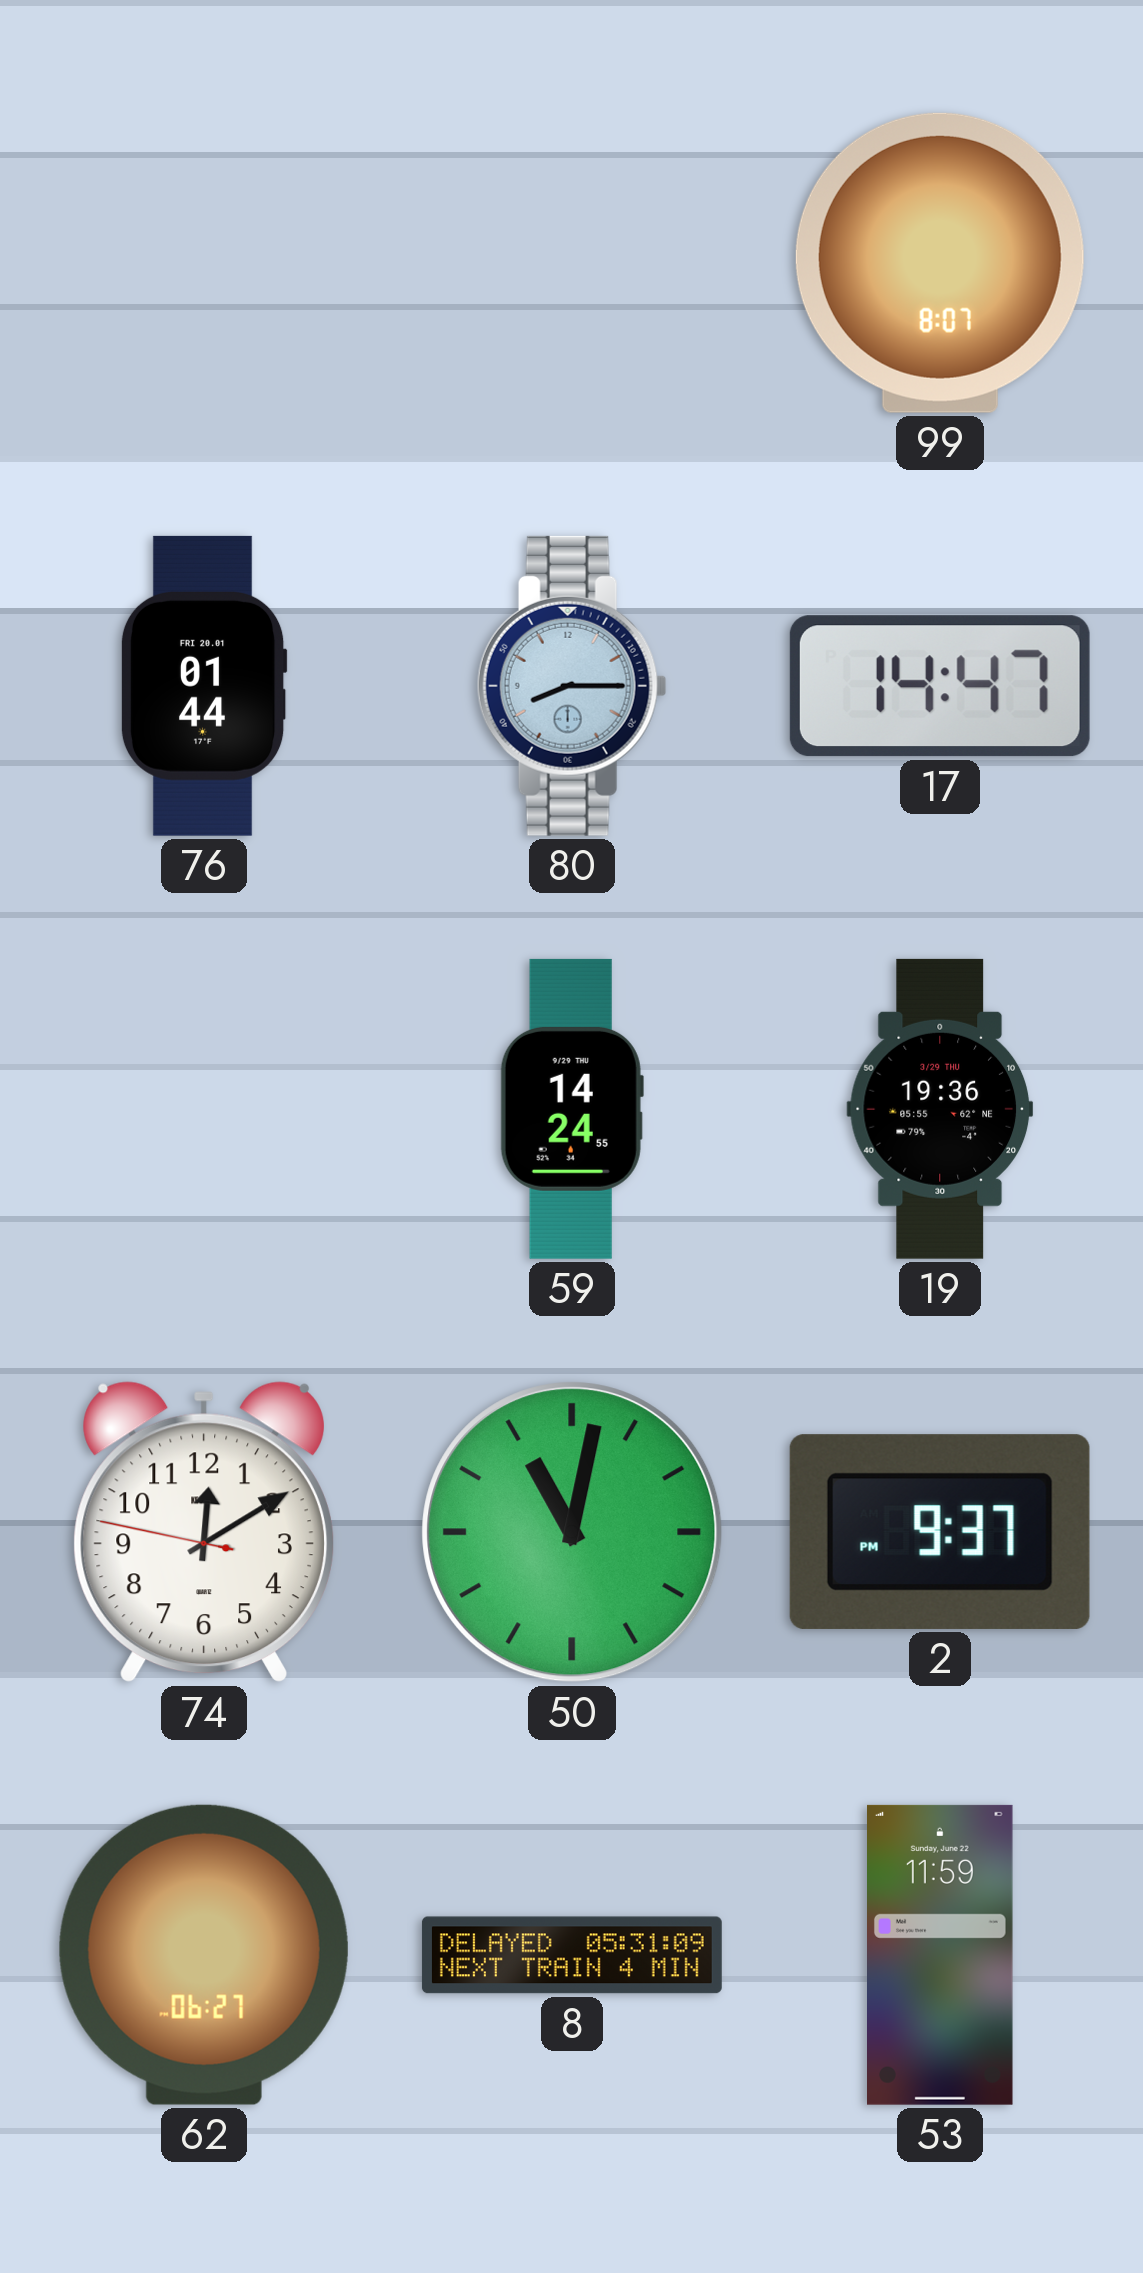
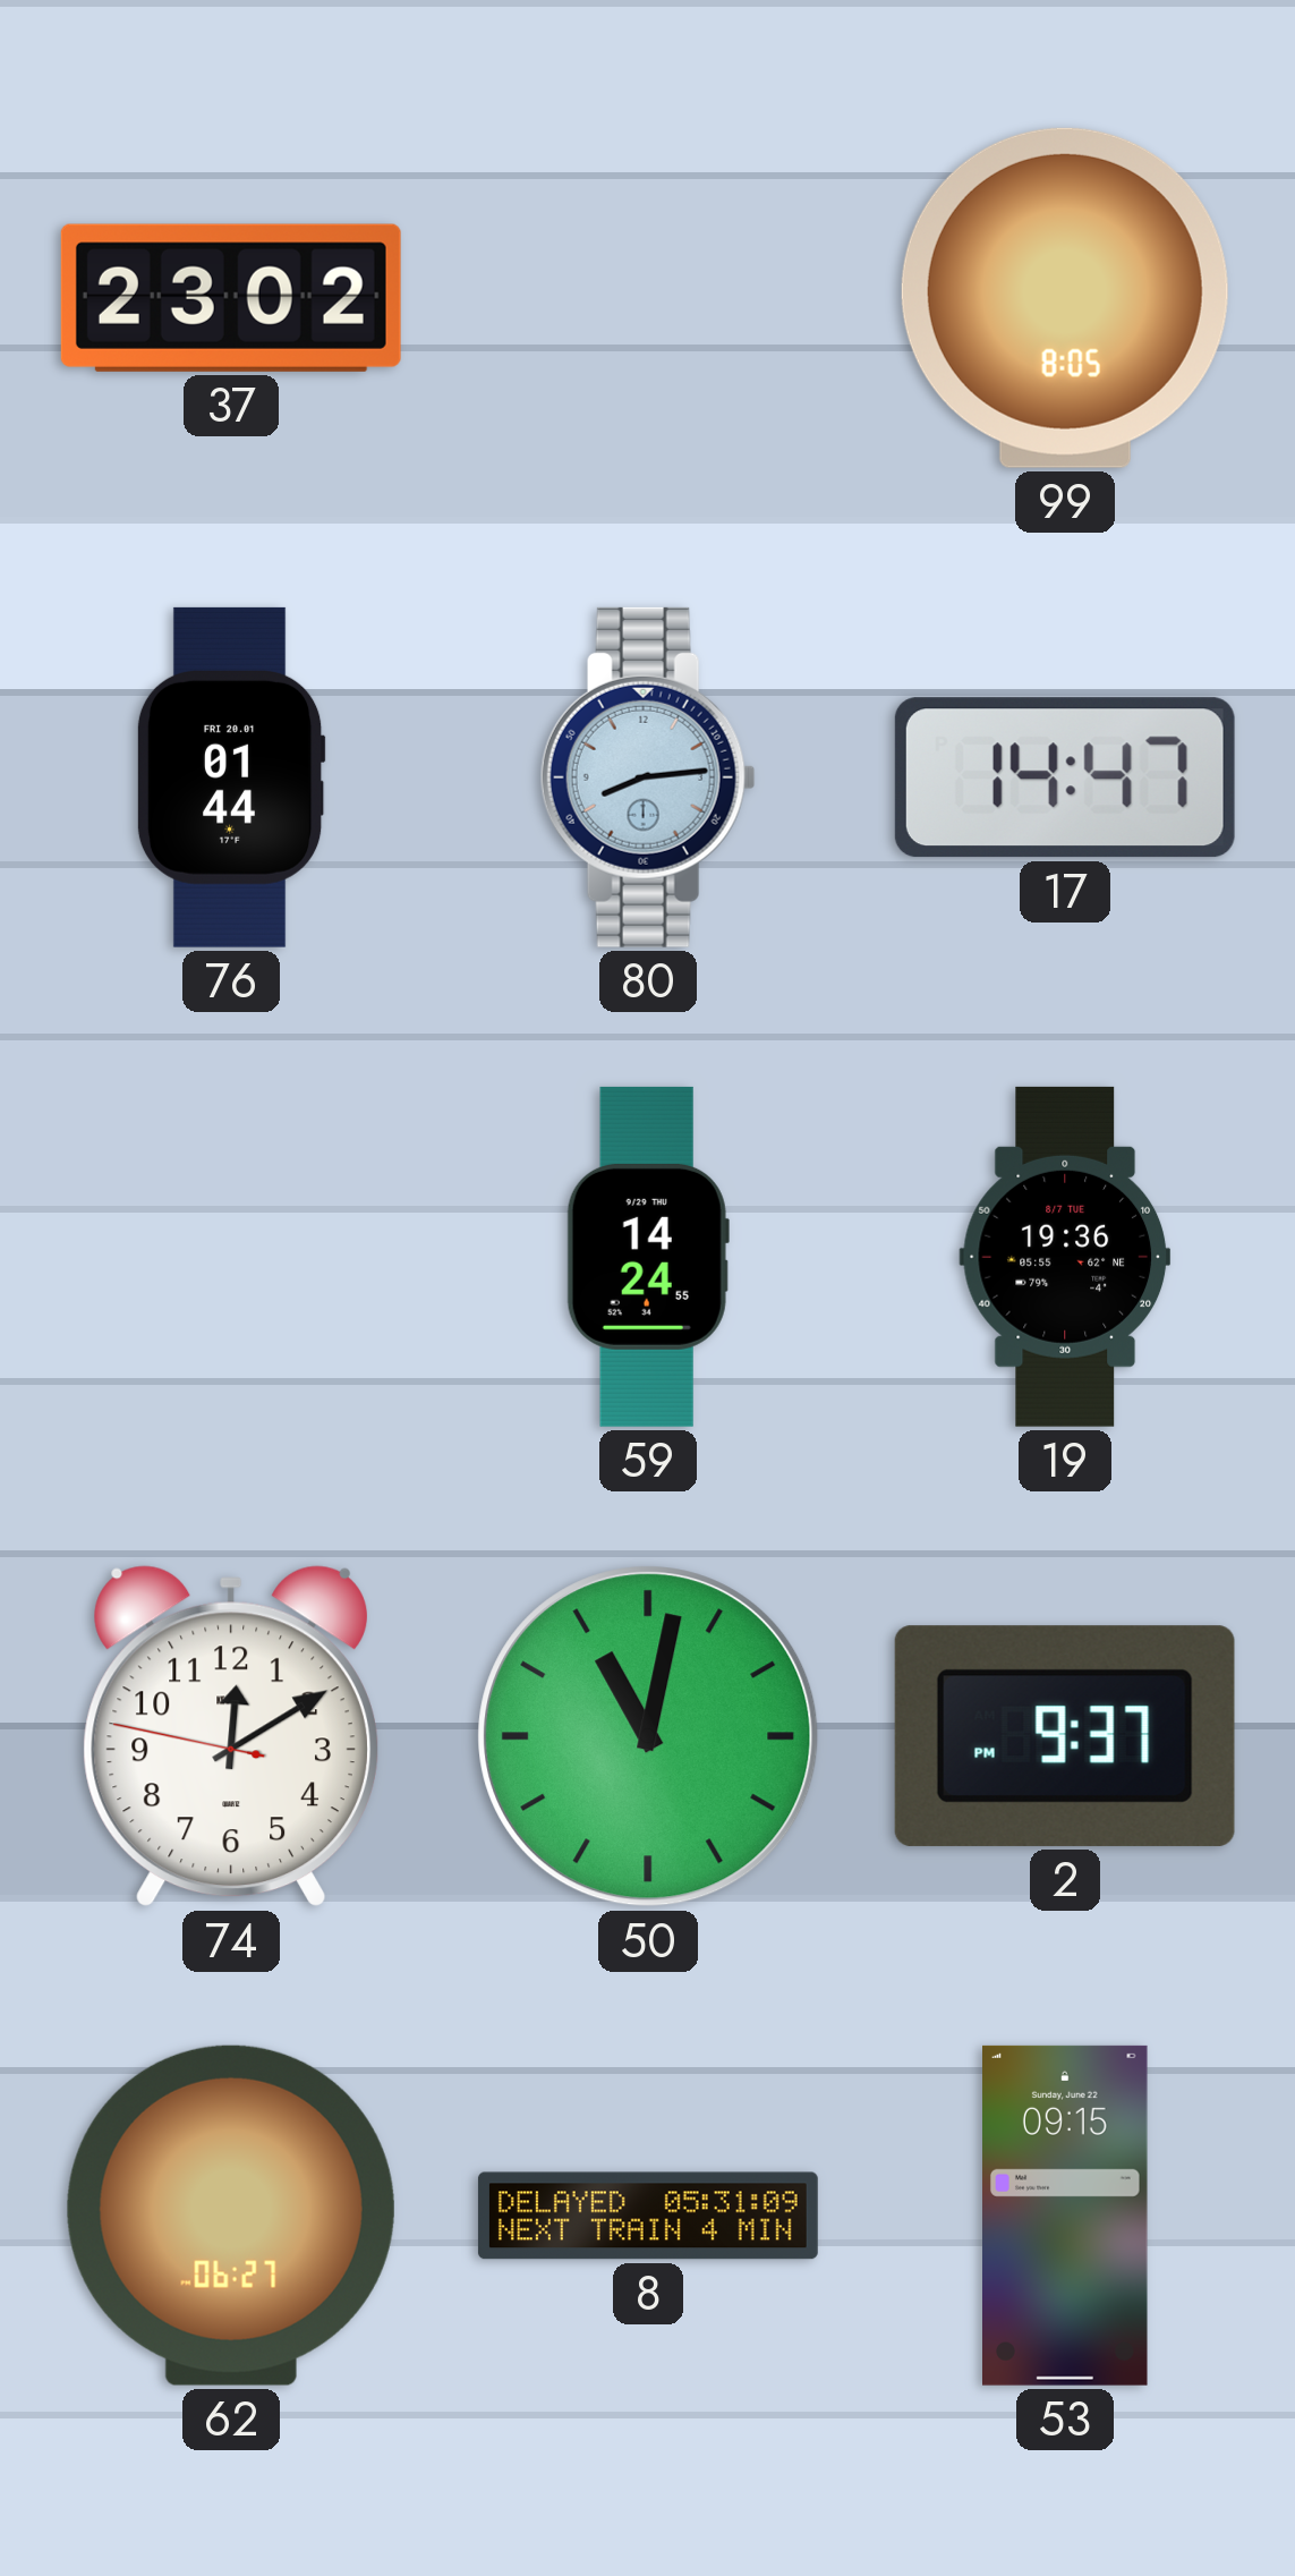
37: none -> 23:02 (231, 298)
99: 8:07 -> 8:05 (1065, 298)
80: 8:15 -> 8:14 (648, 777)
19 date: 3/29 THU -> 8/7 TUE (1065, 1257)
53: 11:59 -> 09:15 (1066, 2216)
